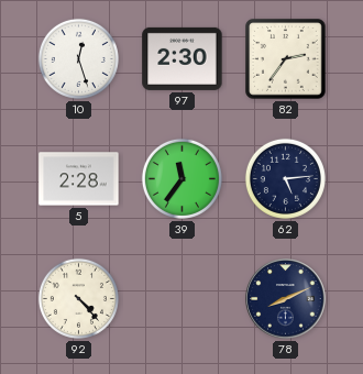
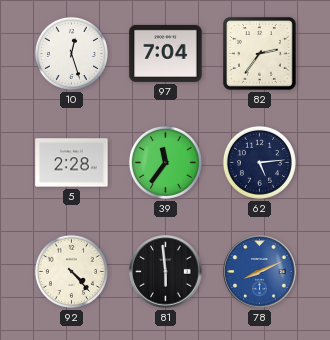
97: 2:30 -> 7:04 (166, 53)
81: none -> 5:59 (166, 272)
78 dial: navy -> blue (260, 272)
